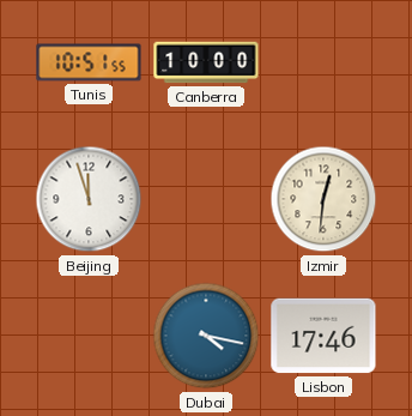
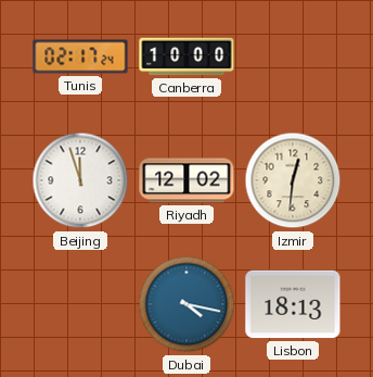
Tunis: 10:51 -> 02:17 (80, 56)
Riyadh: none -> 12:02 (186, 180)
Lisbon: 17:46 -> 18:13 (293, 304)
